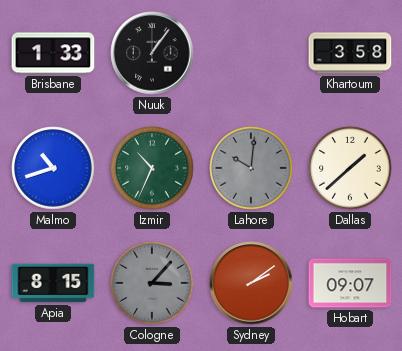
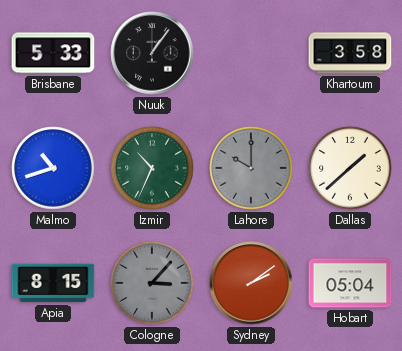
Brisbane: 1:33 -> 5:33 (53, 53)
Lahore: 10:01 -> 10:00 (251, 168)
Hobart: 09:07 -> 05:04 (350, 283)
